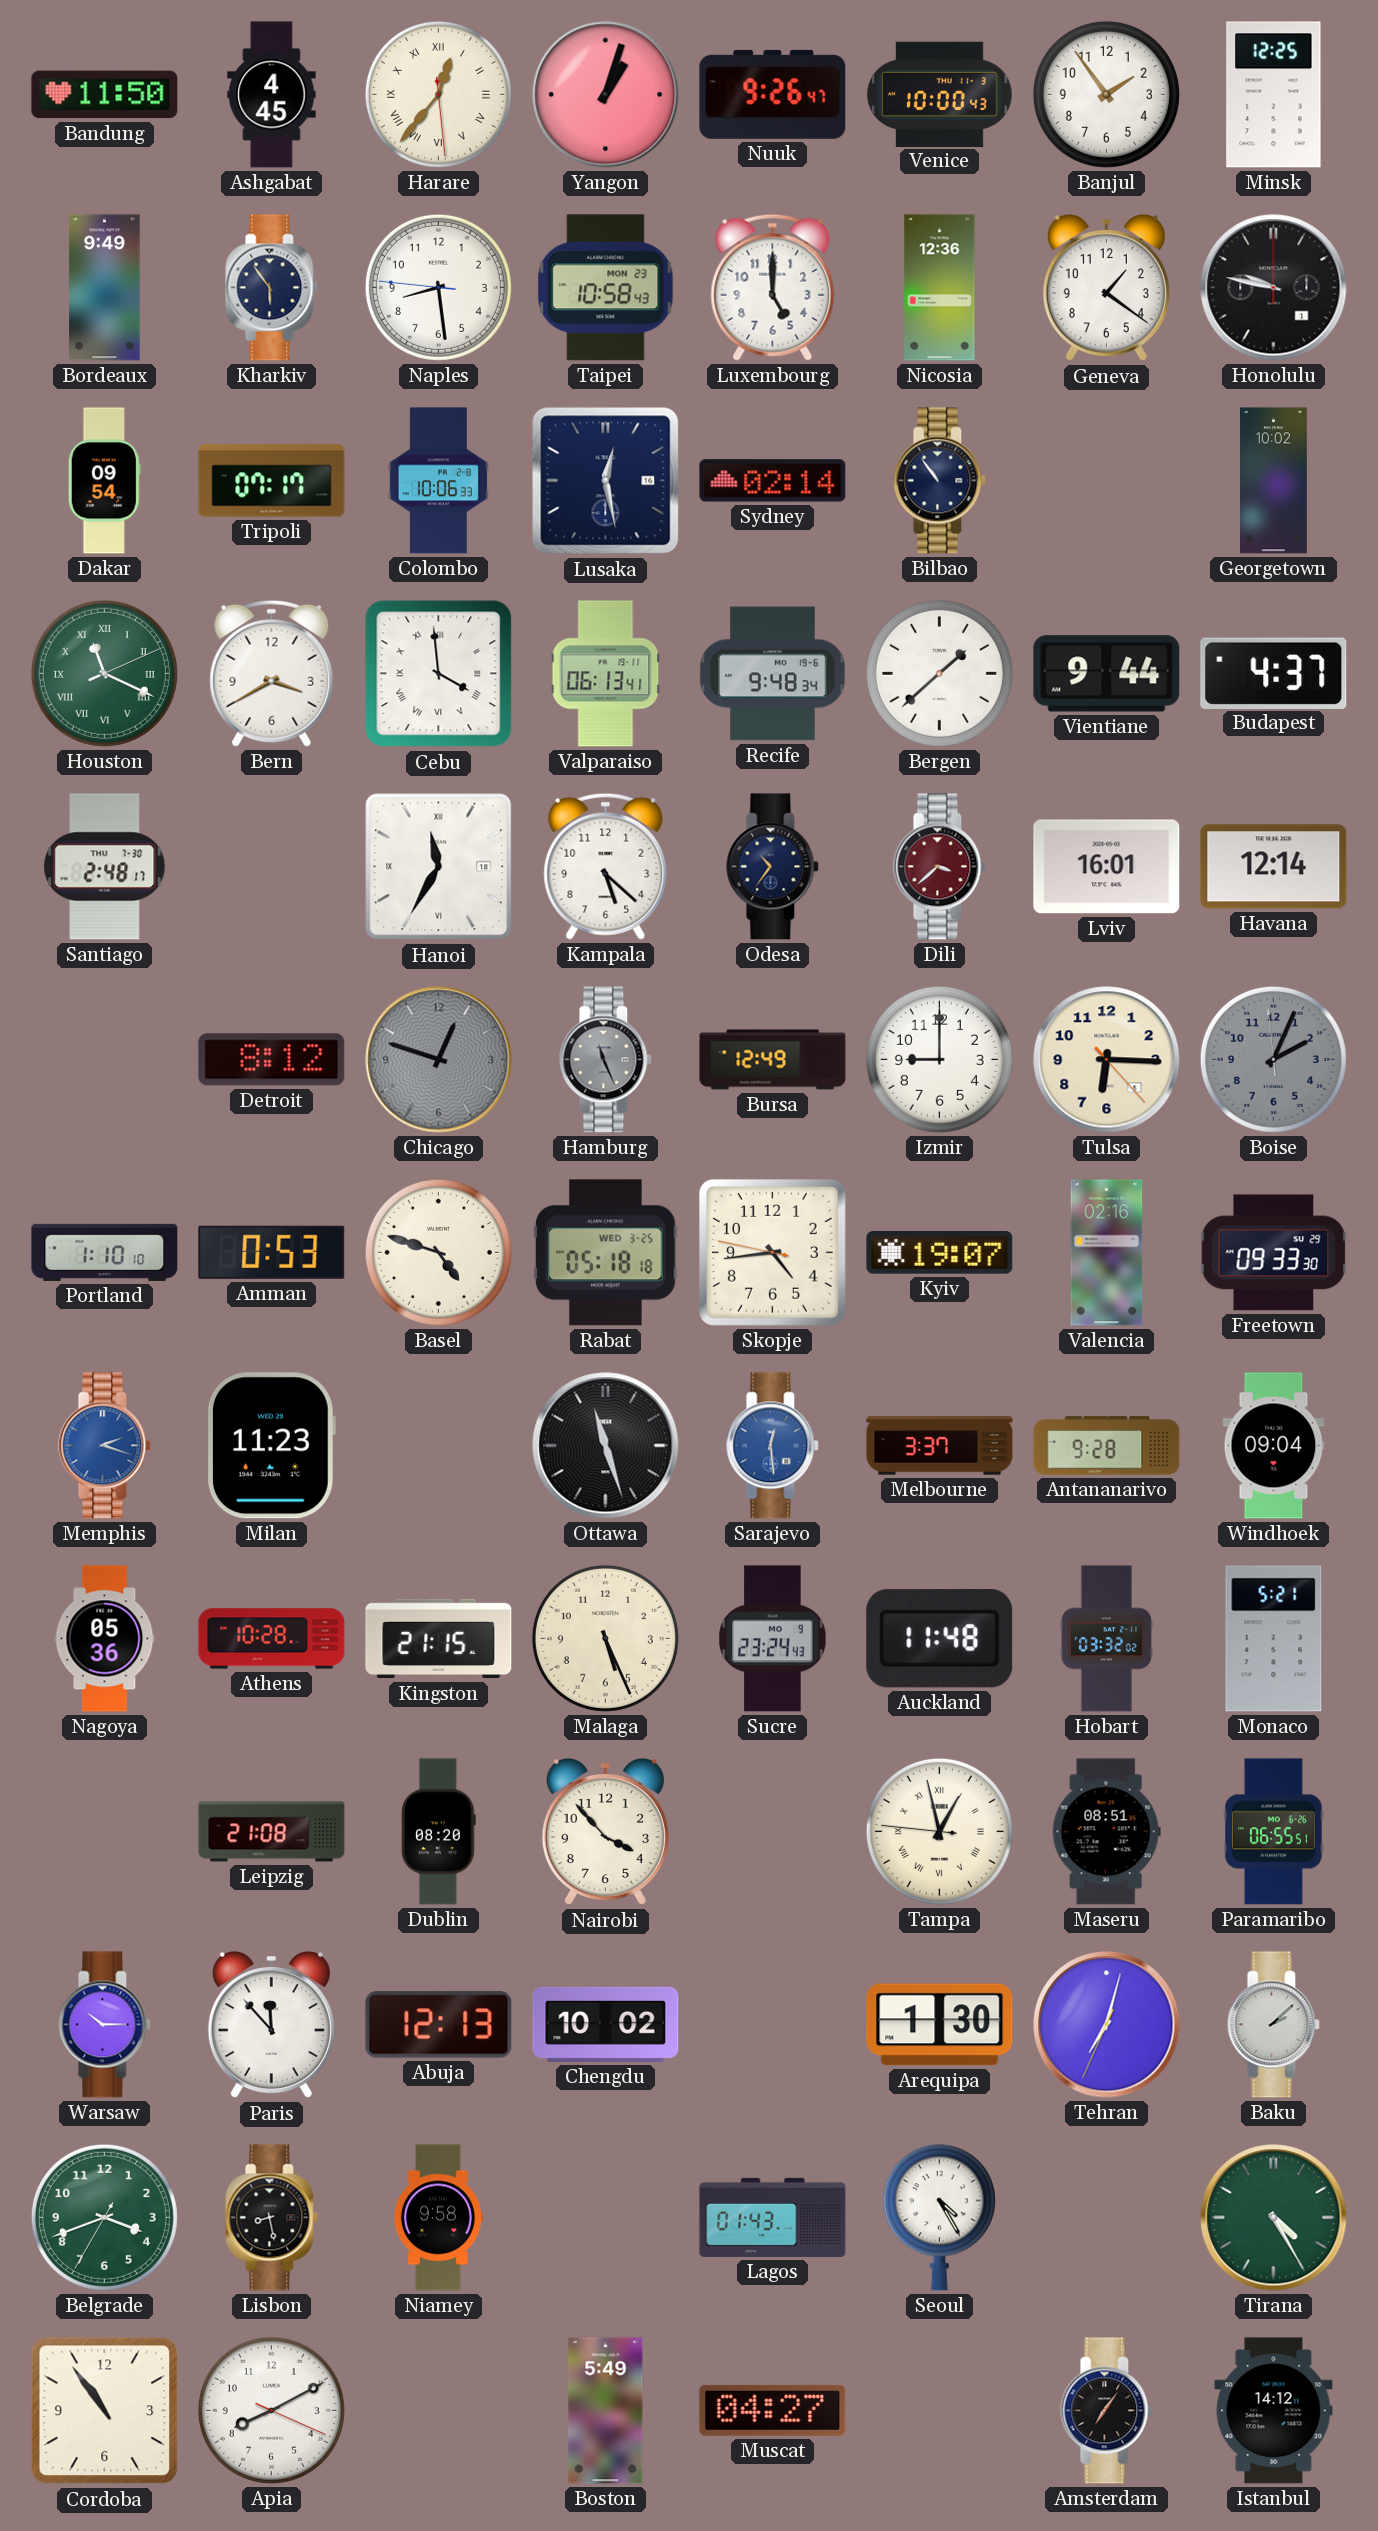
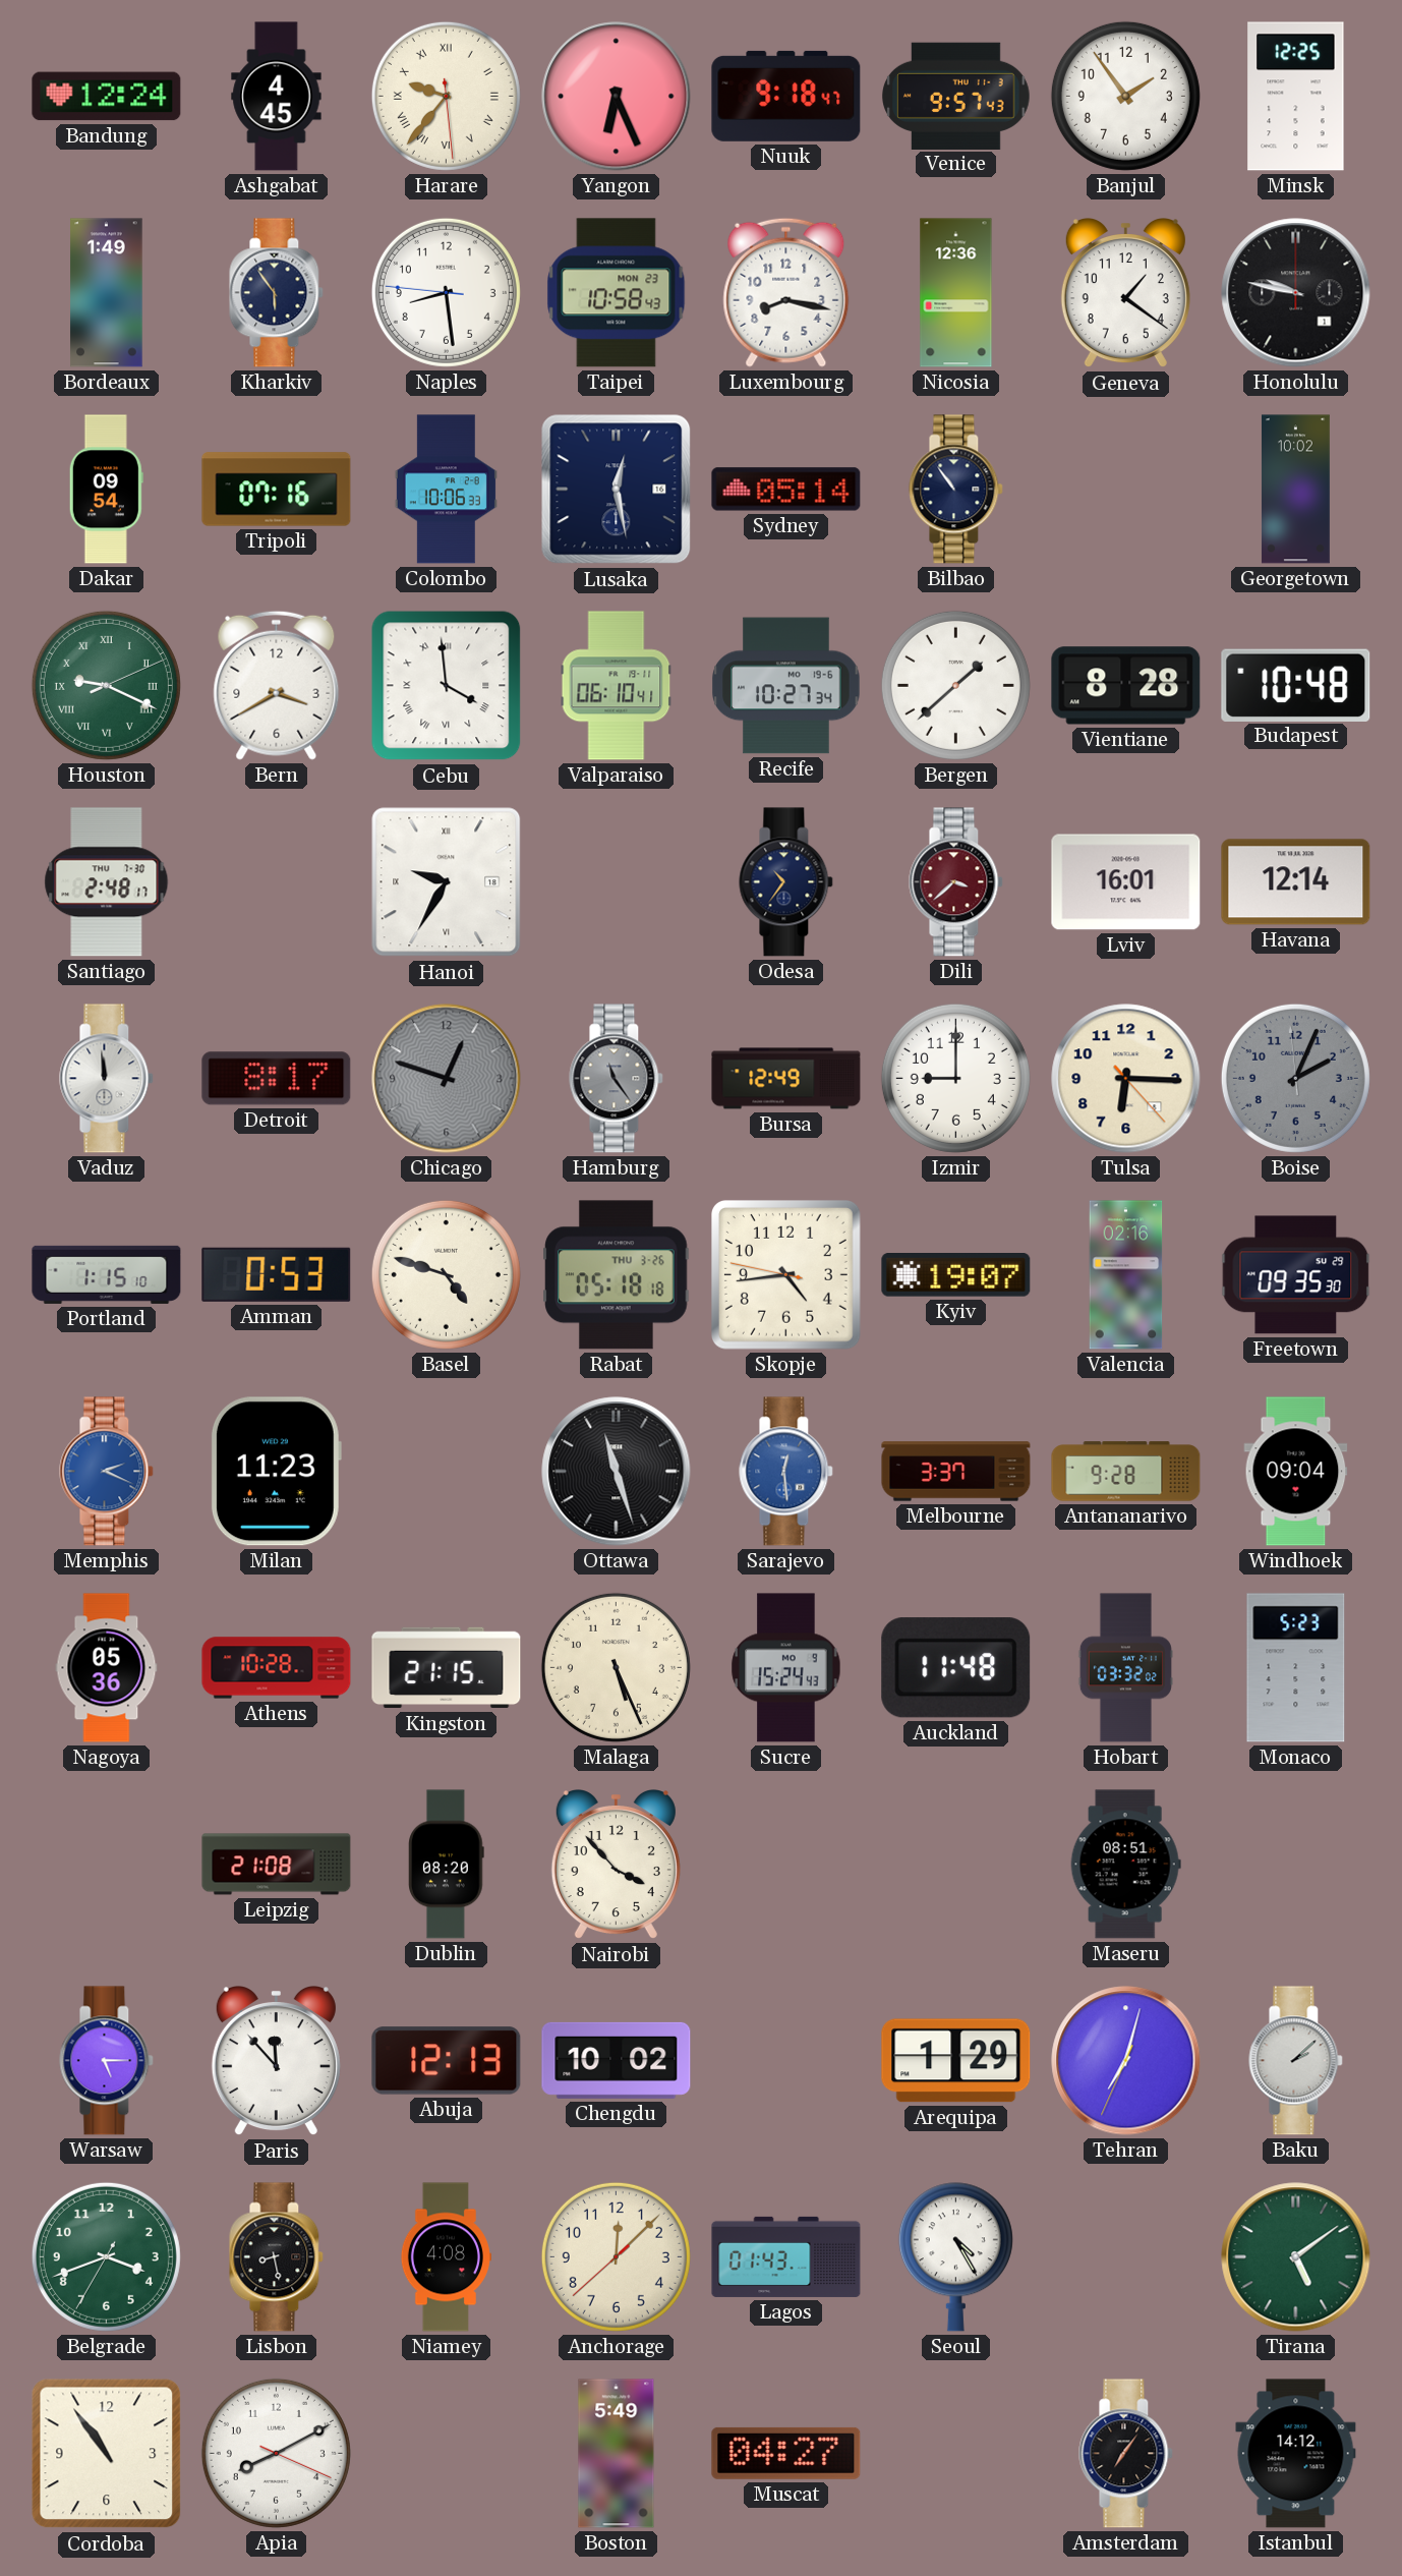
Bandung: 11:50 -> 12:24 (107, 97)
Harare: 12:36 -> 9:36 (446, 96)
Yangon: 1:03 -> 6:26 (617, 97)
Nuuk: 9:26 -> 9:18 (786, 96)
Venice: 10:00 -> 9:57 (956, 96)
Bordeaux: 9:49 -> 1:49 (107, 293)
Luxembourg: 5:00 -> 8:17 (786, 292)
Tripoli: 07:17 -> 07:16 (277, 490)
Sydney: 02:14 -> 05:14 (786, 490)
Houston: 11:19 -> 9:19 (106, 685)
Valparaiso: 06:13 -> 06:10 (617, 686)
Recife: 9:48 -> 10:27 (786, 686)
Vientiane: 9:44 -> 8:28 (1126, 686)
Budapest: 4:37 -> 10:48 (1296, 685)
Hanoi: 11:35 -> 9:35 (447, 882)
Kampala: 5:22 -> none (606, 866)
Vaduz: none -> 11:59 (107, 1079)
Detroit: 8:12 -> 8:17 (277, 1079)
Hamburg: 11:26 -> 11:24 (617, 1079)
Portland: 1:10 -> 1:15 (107, 1274)
Rabat date: WED 3-25 -> THU 3-26 (617, 1275)
Freetown: 09:33 -> 09:35 (1296, 1275)
Memphis: 2:18 -> 2:19 (107, 1472)
Sucre: 23:24 -> 15:24 (786, 1668)
Monaco: 5:21 -> 5:23 (1296, 1668)
Tampa: 12:57 -> none (939, 1831)
Paramaribo: 06:55 -> none (1273, 1832)
Warsaw: 10:15 -> 5:15 (107, 2061)
Arequipa: 1:30 -> 1:29 (956, 2061)
Niamey: 9:58 -> 4:08 (446, 2257)
Anchorage: none -> 12:07 (616, 2256)
Tirana: 4:25 -> 5:09 (1296, 2257)
